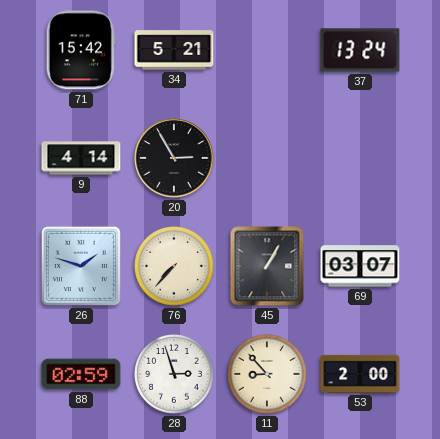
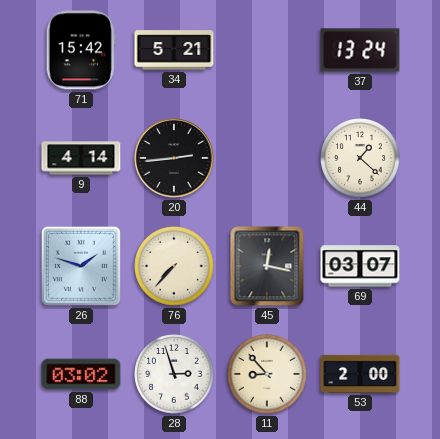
20: 2:55 -> 2:44 (174, 158)
44: none -> 1:22 (360, 158)
45: 1:05 -> 12:17 (267, 266)
88: 02:59 -> 03:02 (81, 374)
